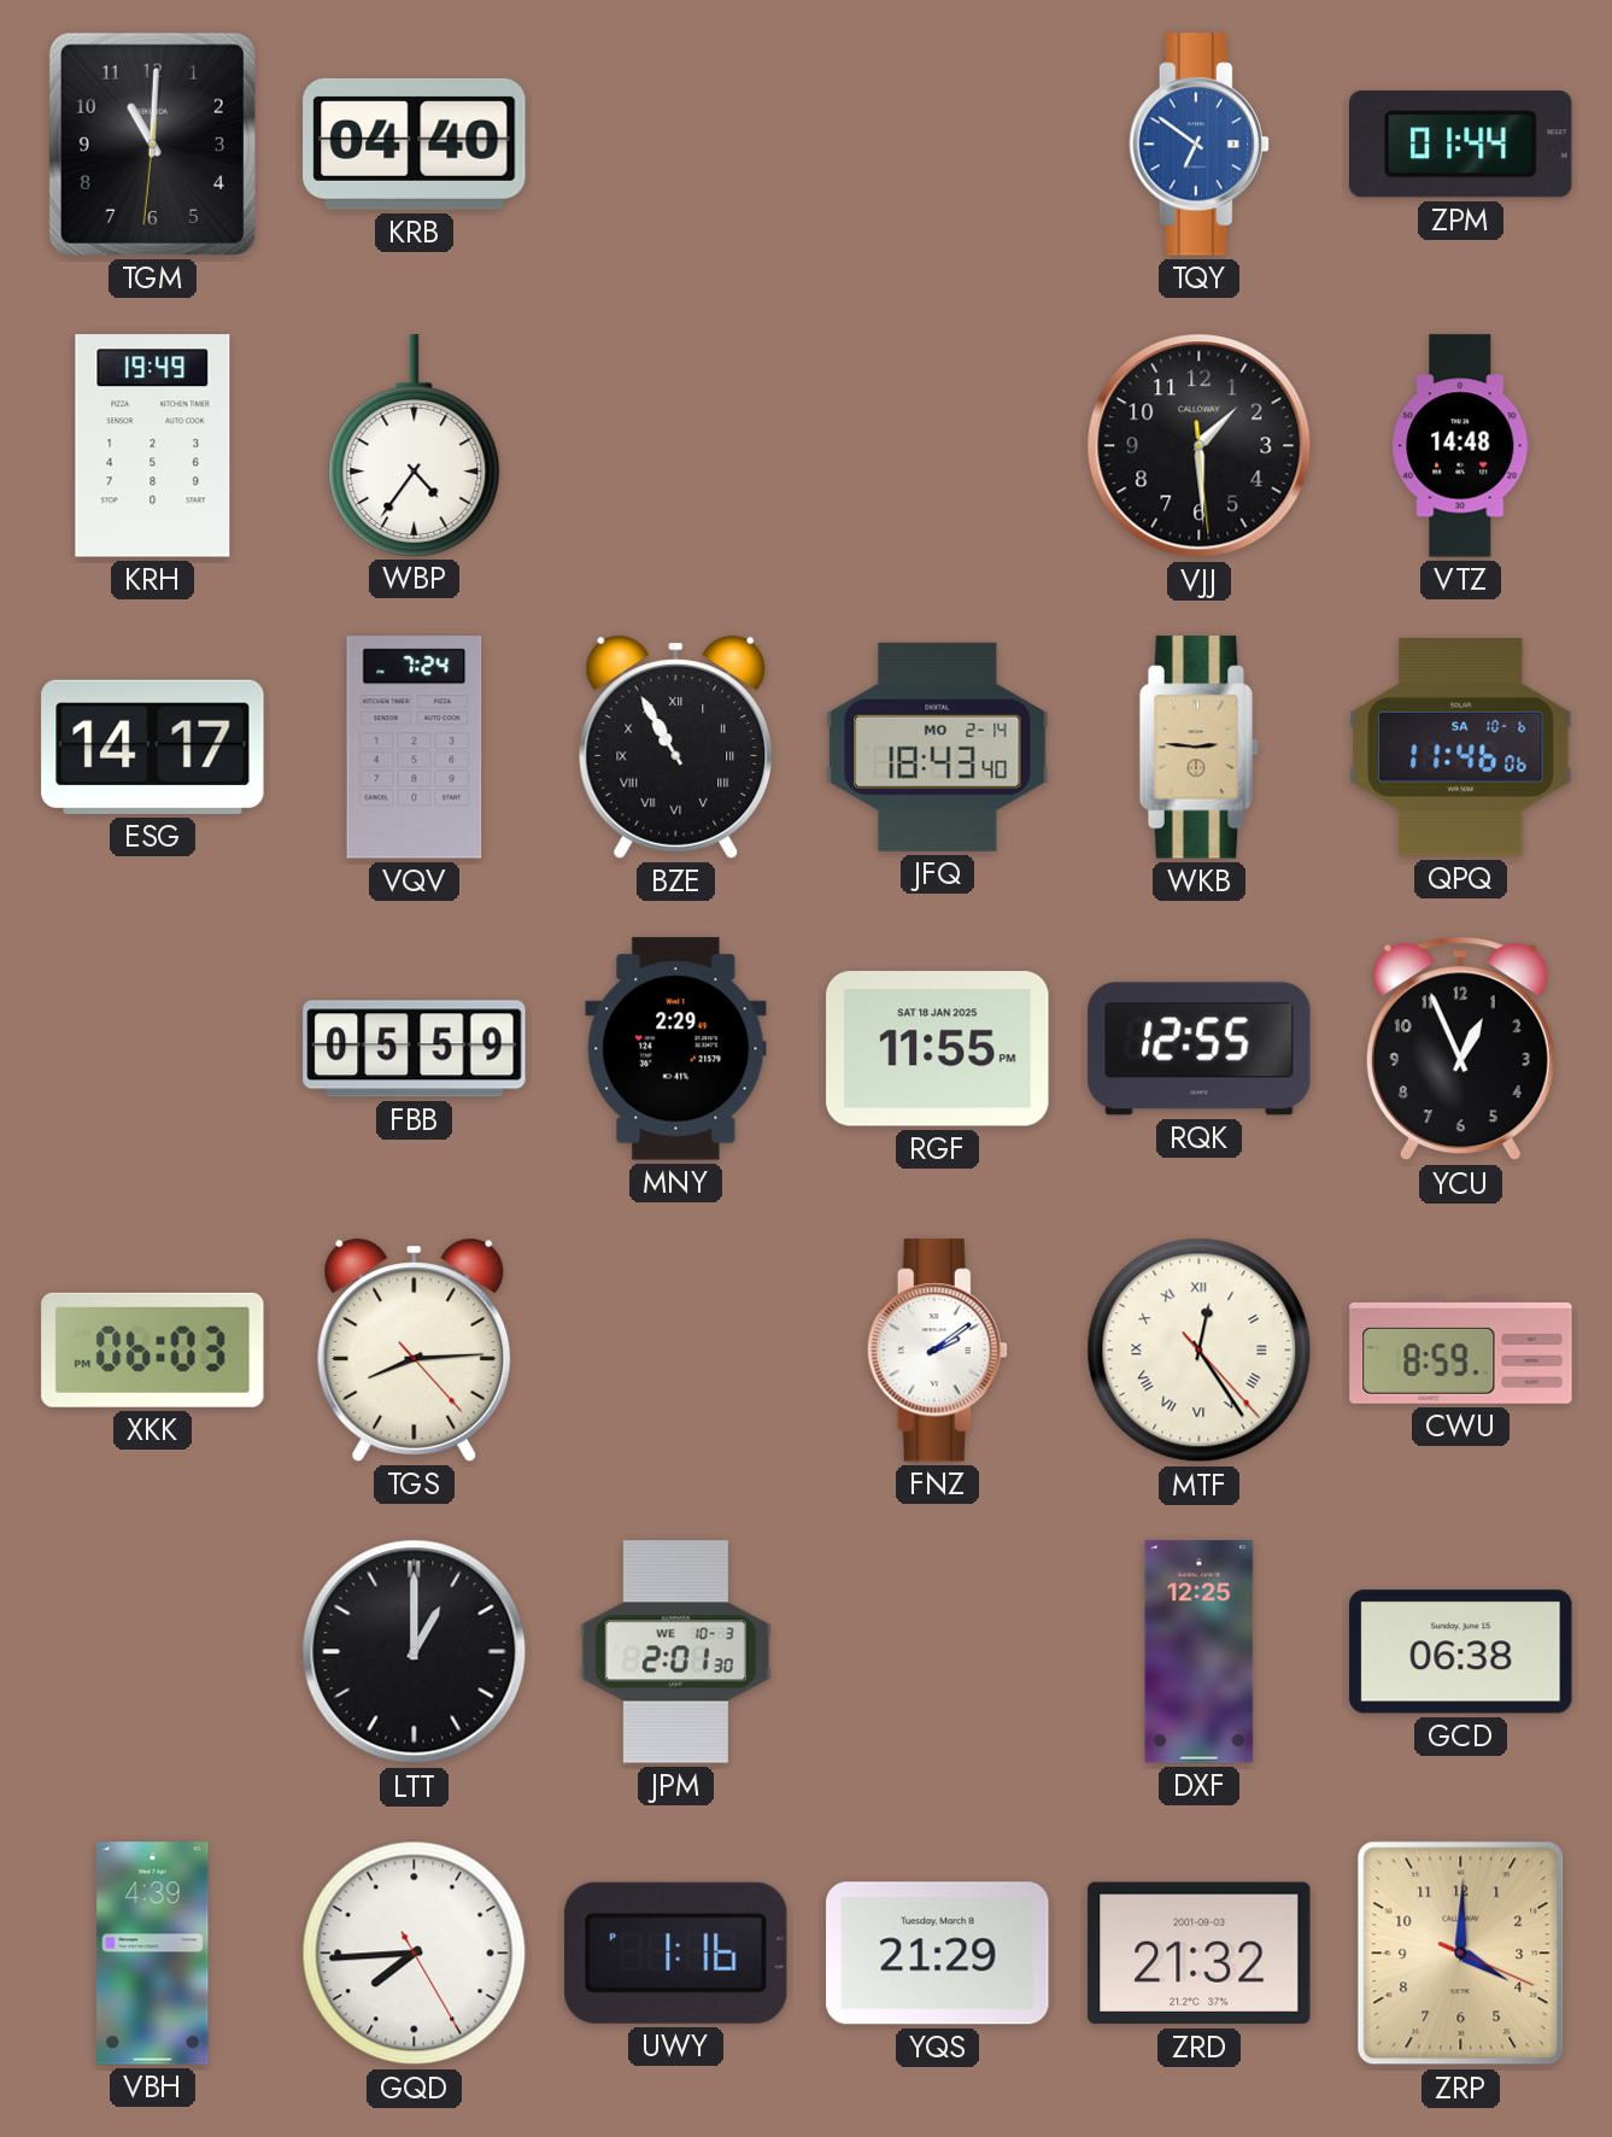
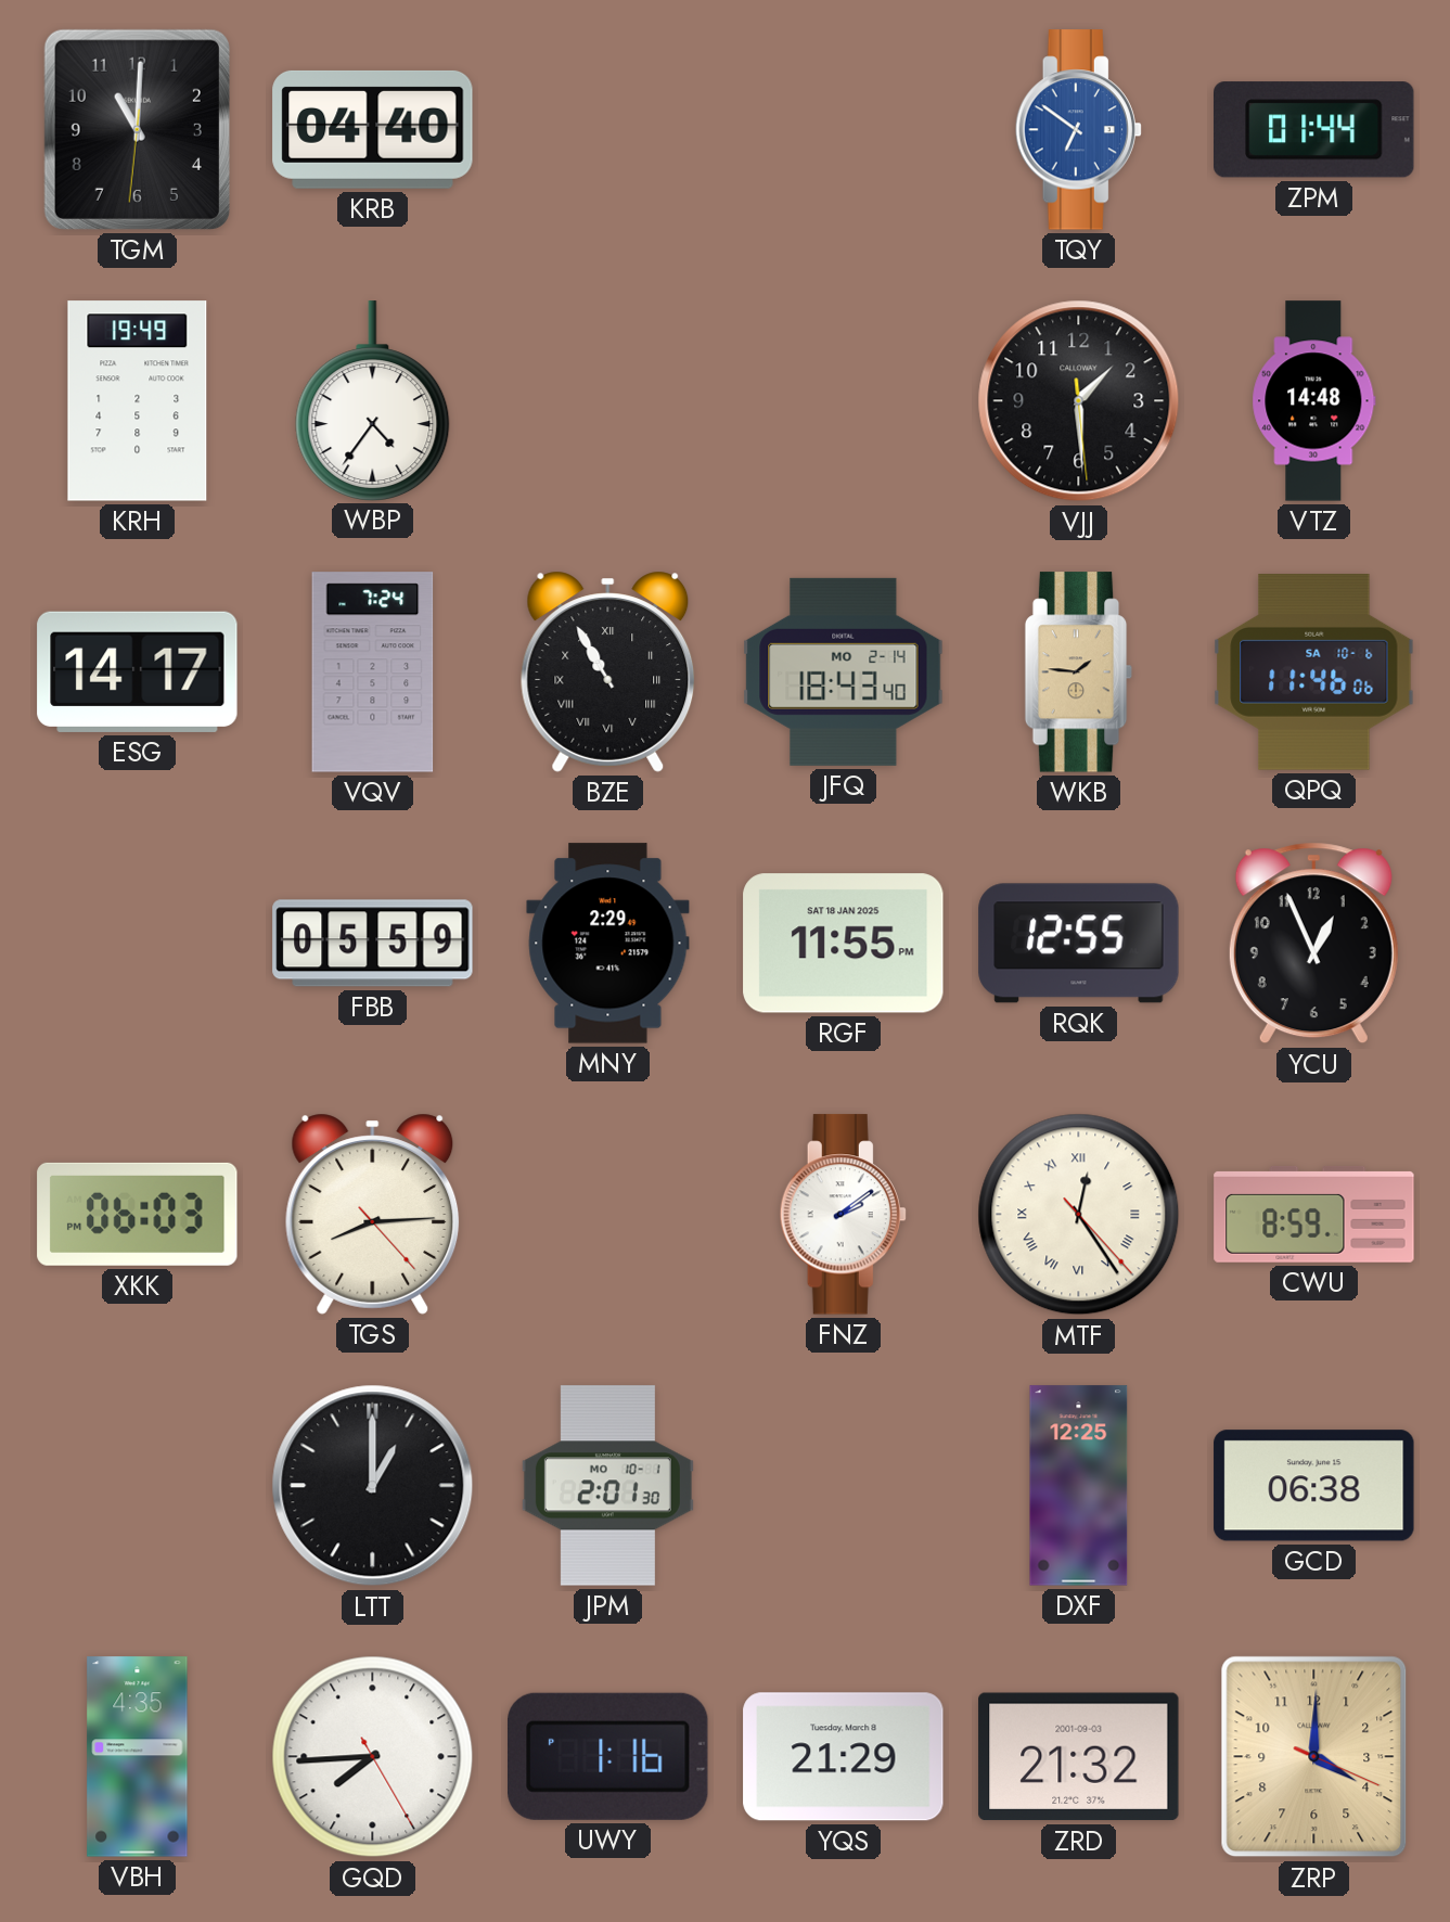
WKB: 2:46 -> 1:46 (1079, 672)
JPM date: WE 10-3 -> MO 10-1 (607, 1486)
VBH: 4:39 -> 4:35 (138, 1757)
